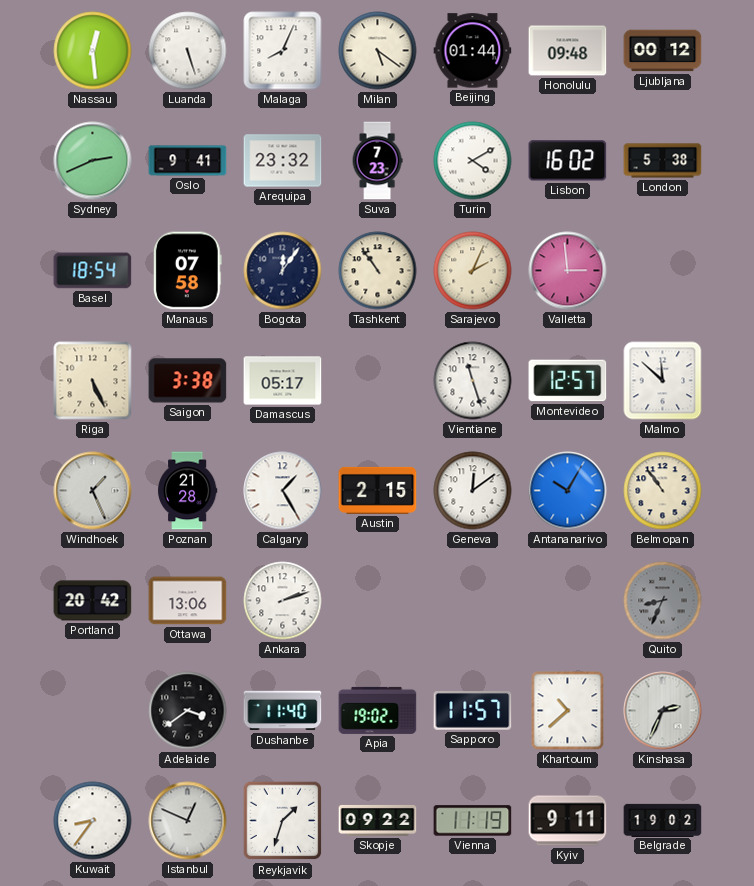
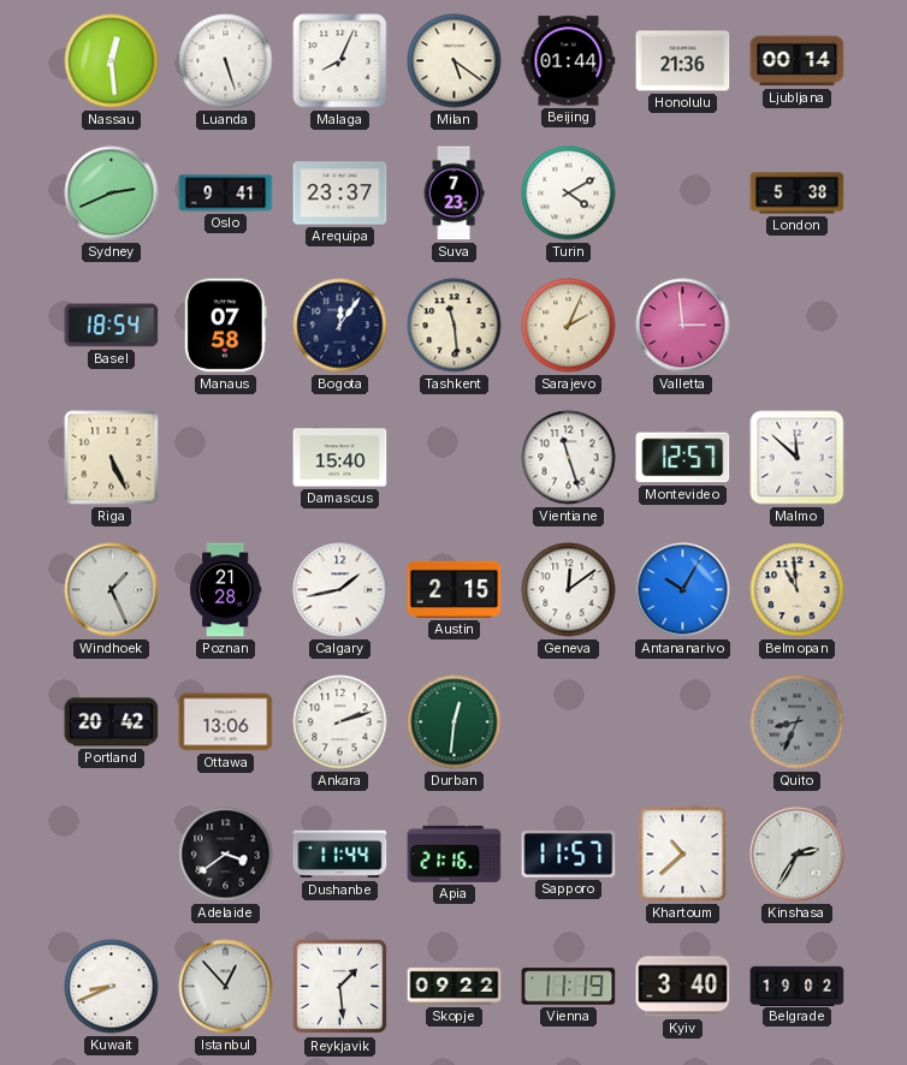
Honolulu: 09:48 -> 21:36 (683, 61)
Ljubljana: 00:12 -> 00:14 (798, 61)
Arequipa: 23:32 -> 23:37 (340, 194)
Lisbon: 16:02 -> none (568, 161)
Tashkent: 10:54 -> 11:29 (455, 326)
Saigon: 3:38 -> none (188, 381)
Damascus: 05:17 -> 15:40 (340, 458)
Calgary: 1:25 -> 1:43 (340, 590)
Belmopan: 10:54 -> 10:59 (798, 590)
Durban: none -> 12:31 (455, 722)
Dushanbe: 11:40 -> 11:44 (340, 855)
Apia: 19:02 -> 21:16 (455, 853)
Kinshasa: 2:34 -> 2:35 (798, 855)
Kuwait: 8:36 -> 8:41 (112, 987)
Istanbul: 12:49 -> 12:53 (226, 987)
Reykjavik: 1:33 -> 1:29 (340, 987)
Kyiv: 9:11 -> 3:40 (683, 987)
